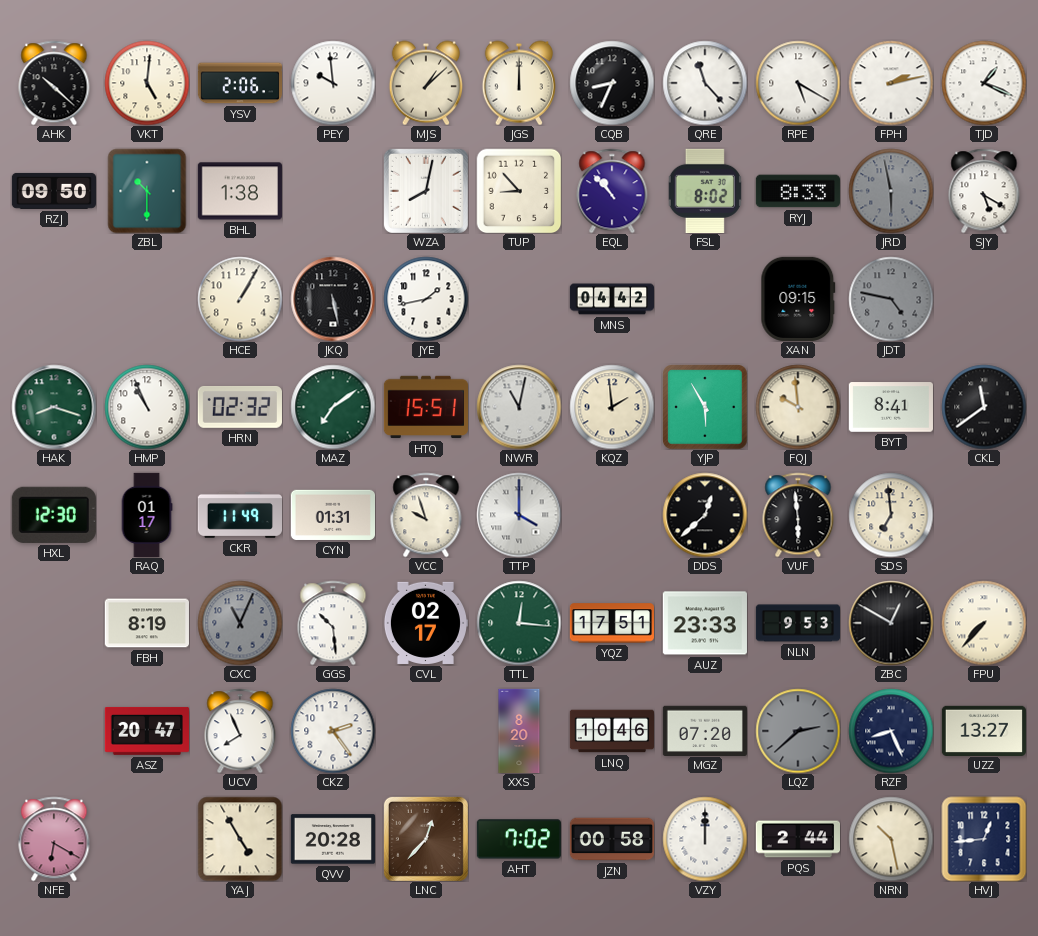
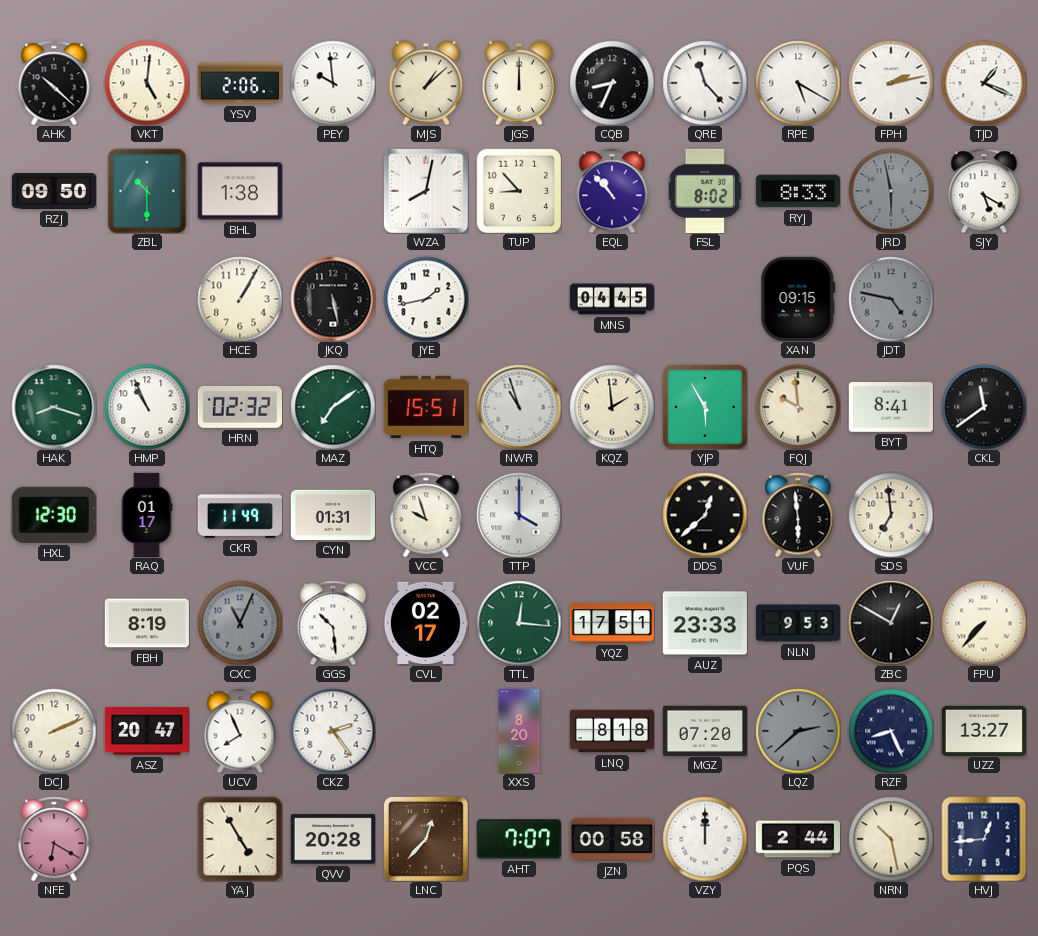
MNS: 04:42 -> 04:45 (611, 299)
NWR: 11:02 -> 10:57 (519, 407)
DCJ: none -> 2:11 (54, 731)
LNQ: 10:46 -> 8:18 (611, 731)
AHT: 7:02 -> 7:07 (519, 839)
